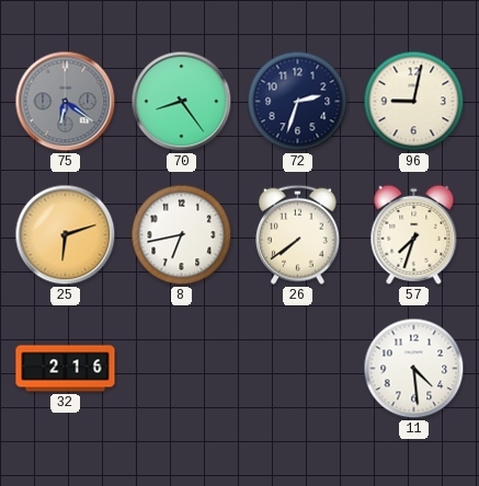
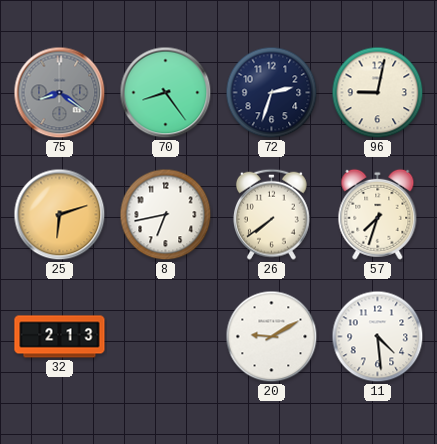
75: 6:21 -> 8:21 (60, 93)
32: 2:16 -> 2:13 (60, 337)
20: none -> 9:10 (272, 337)
